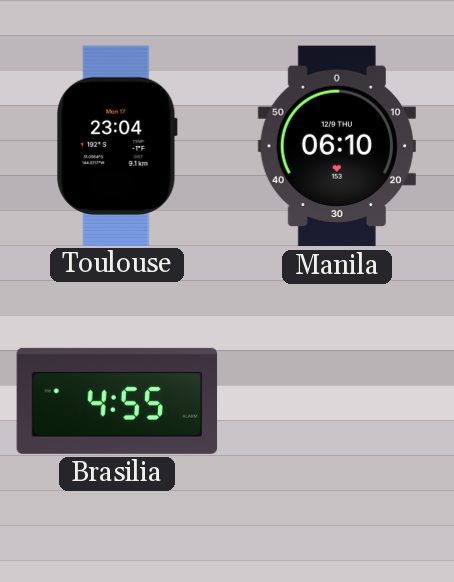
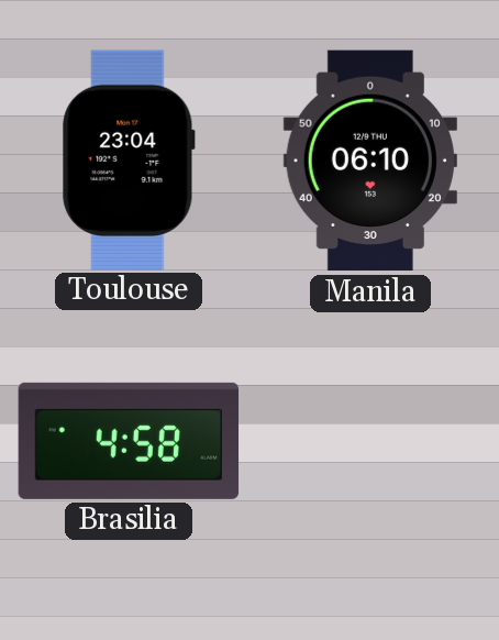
Brasilia: 4:55 -> 4:58 (129, 441)
